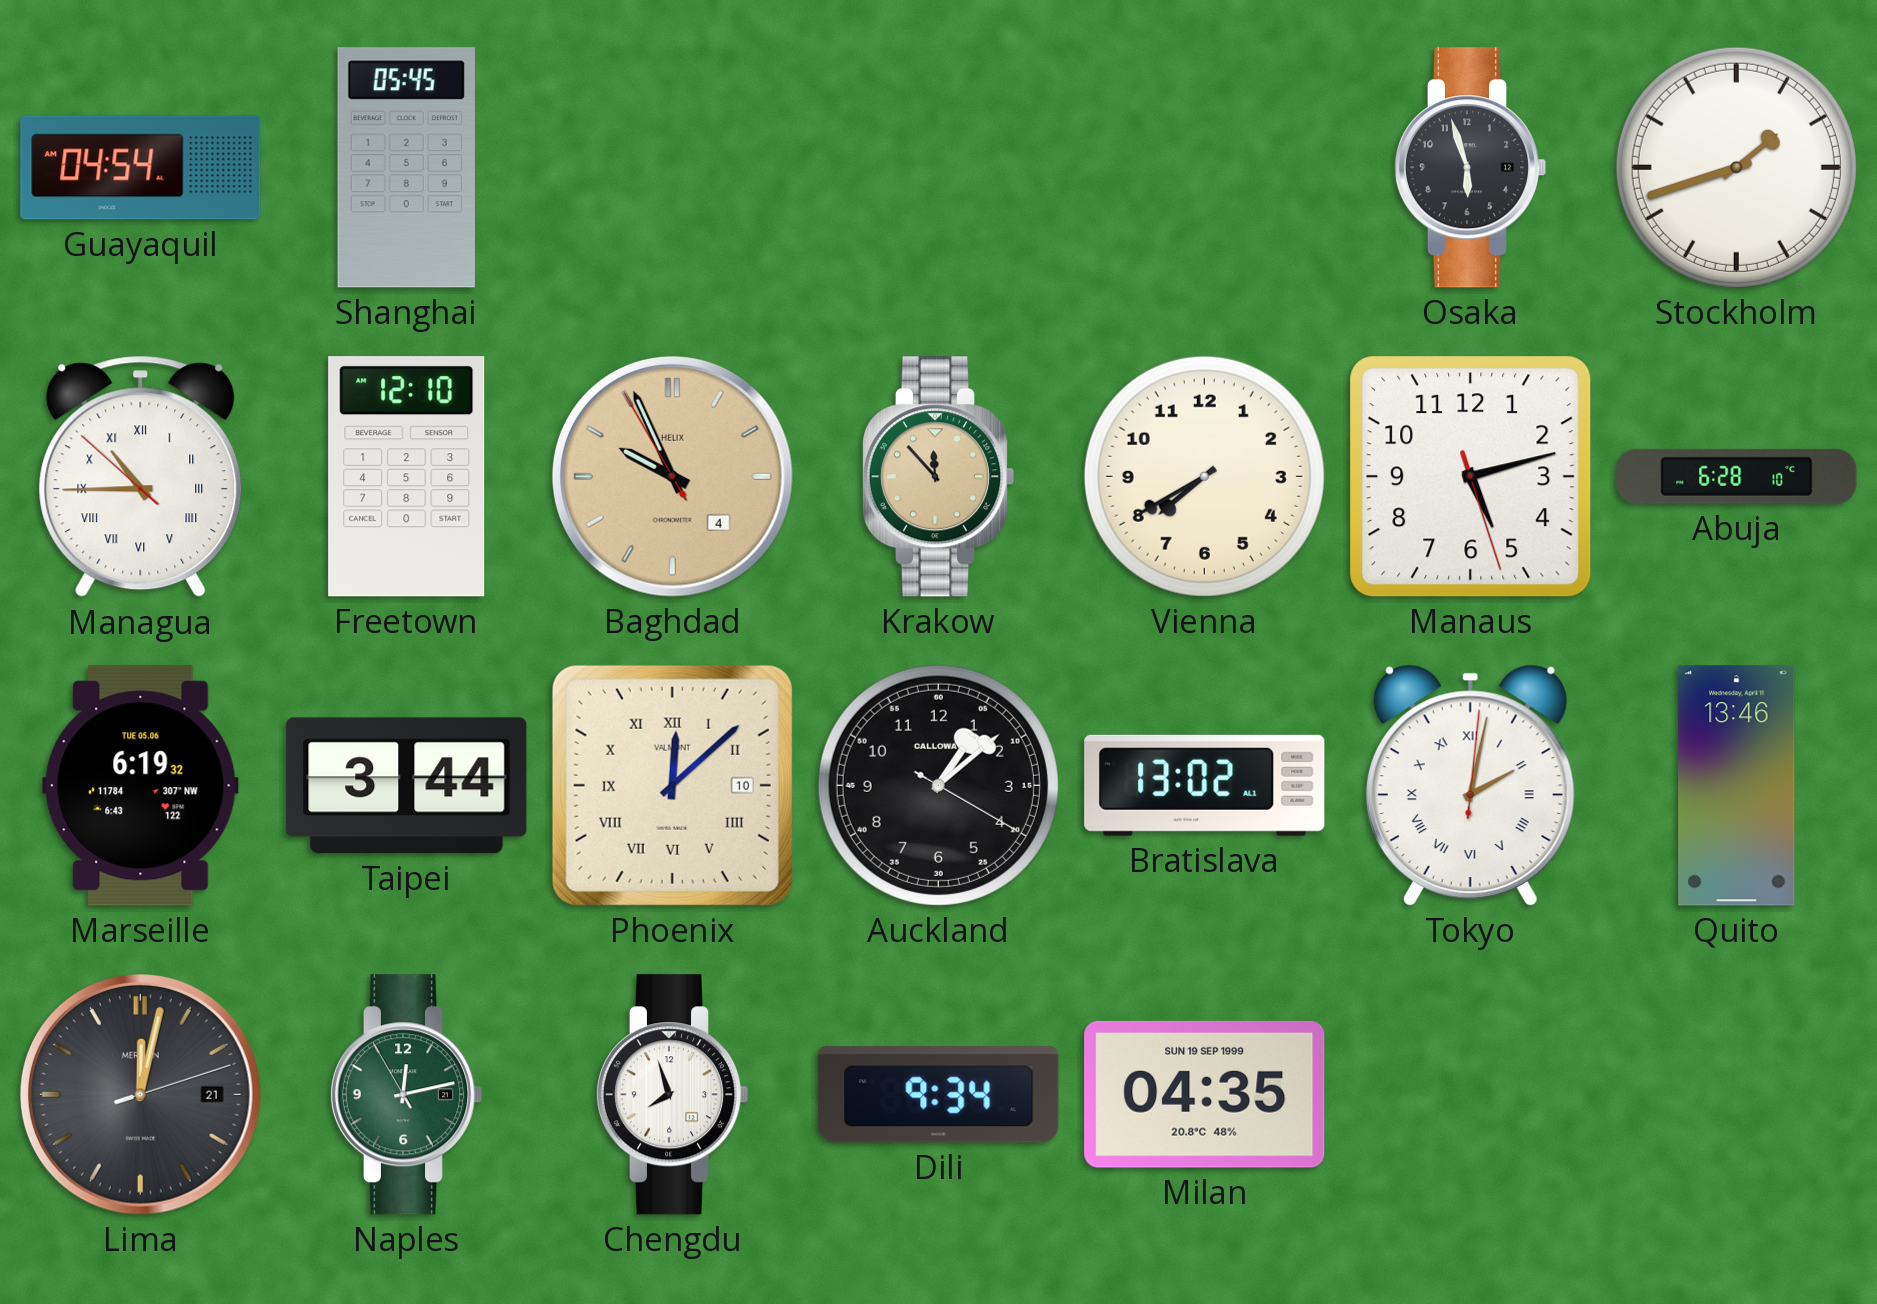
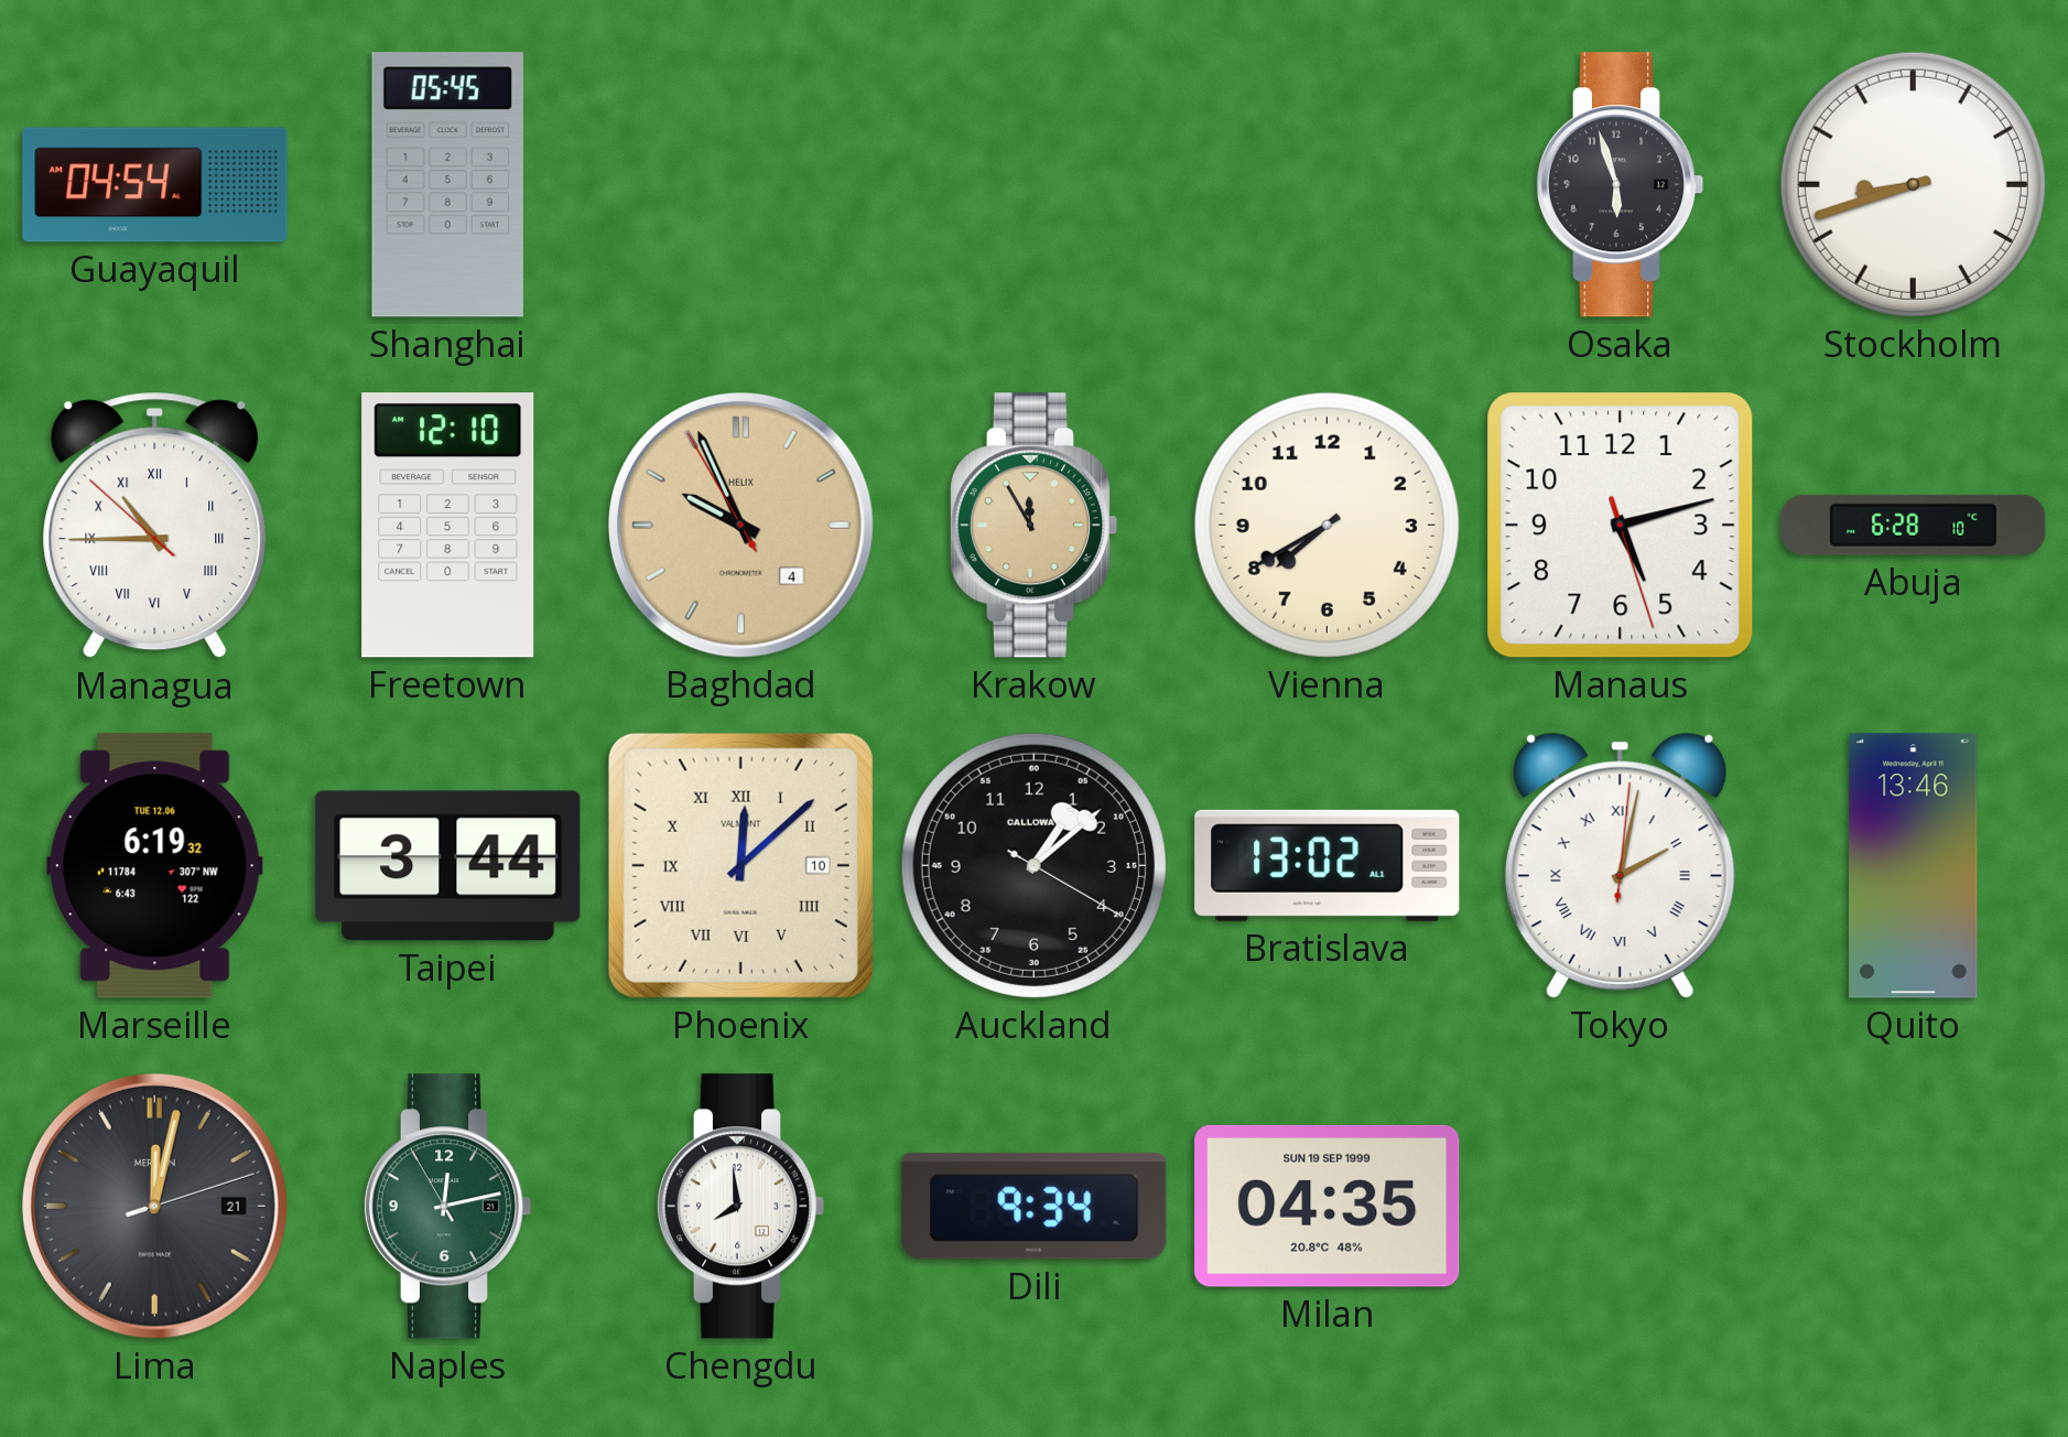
Stockholm: 1:42 -> 8:42 (1913, 184)
Krakow: 11:53 -> 11:55 (1033, 526)
Marseille date: TUE 05.06 -> TUE 12.06 (155, 866)
Chengdu: 7:57 -> 7:59 (740, 1207)
